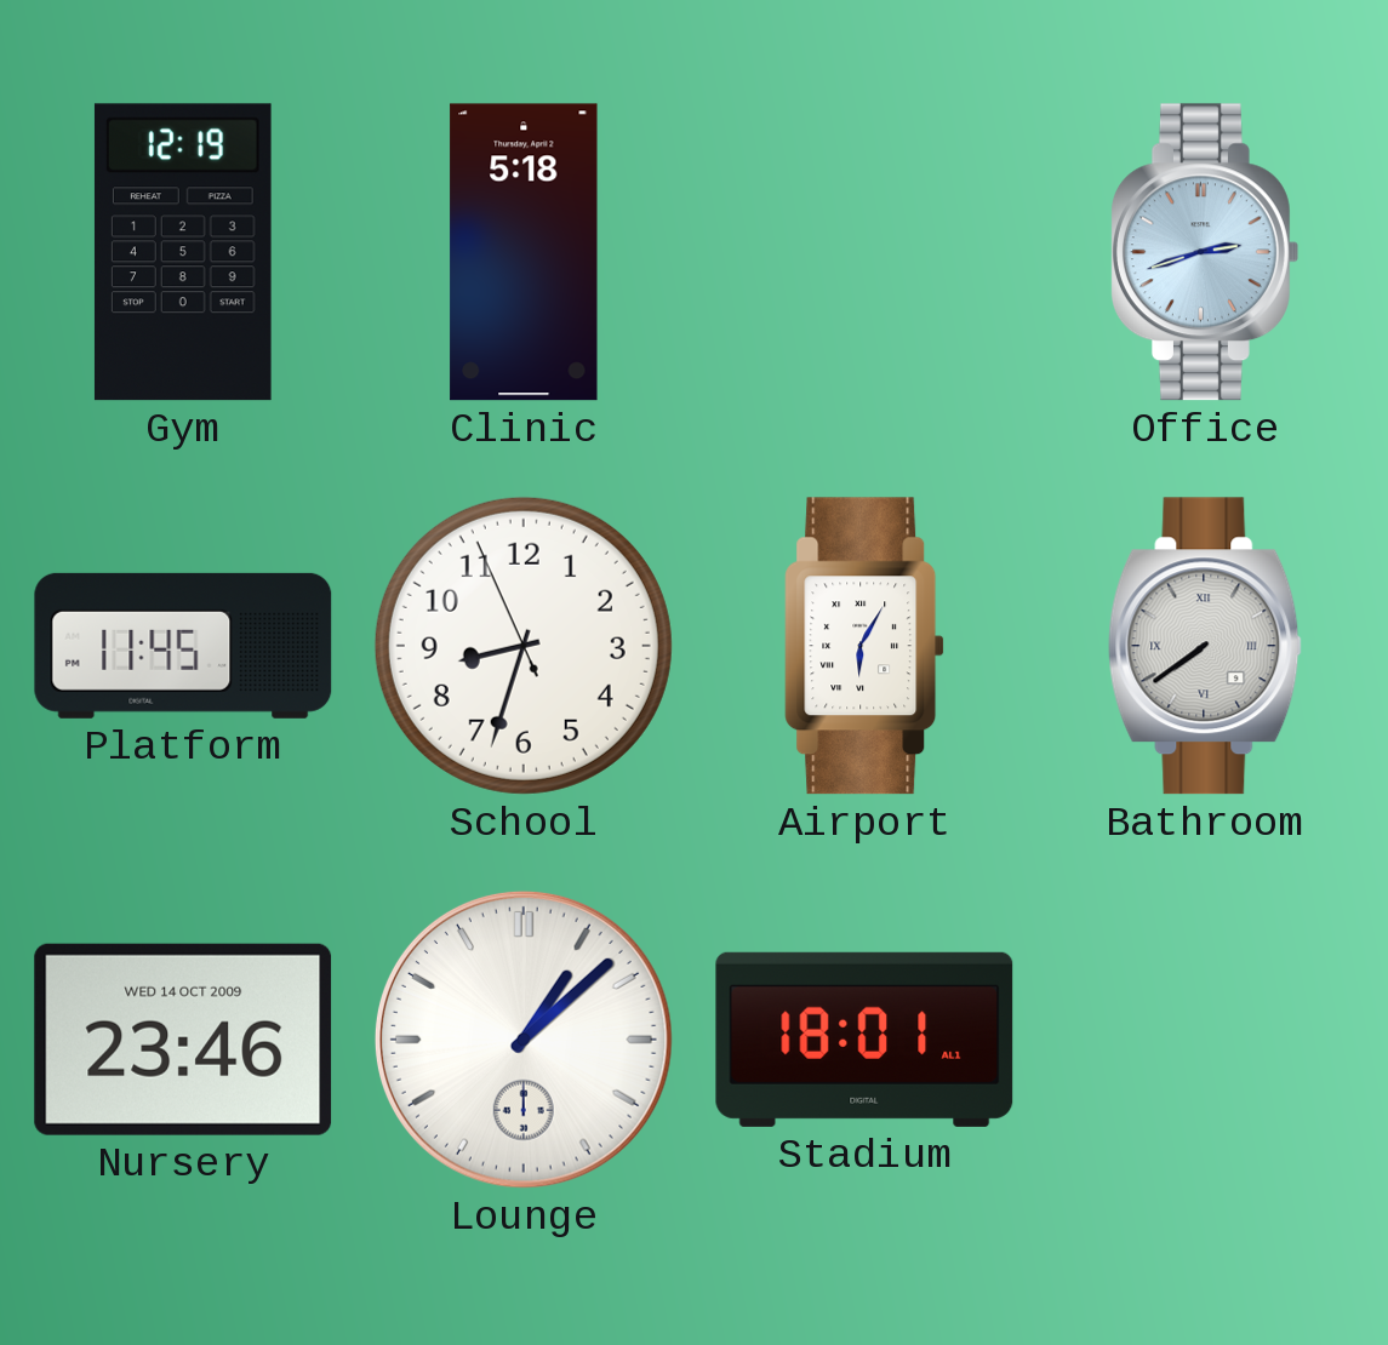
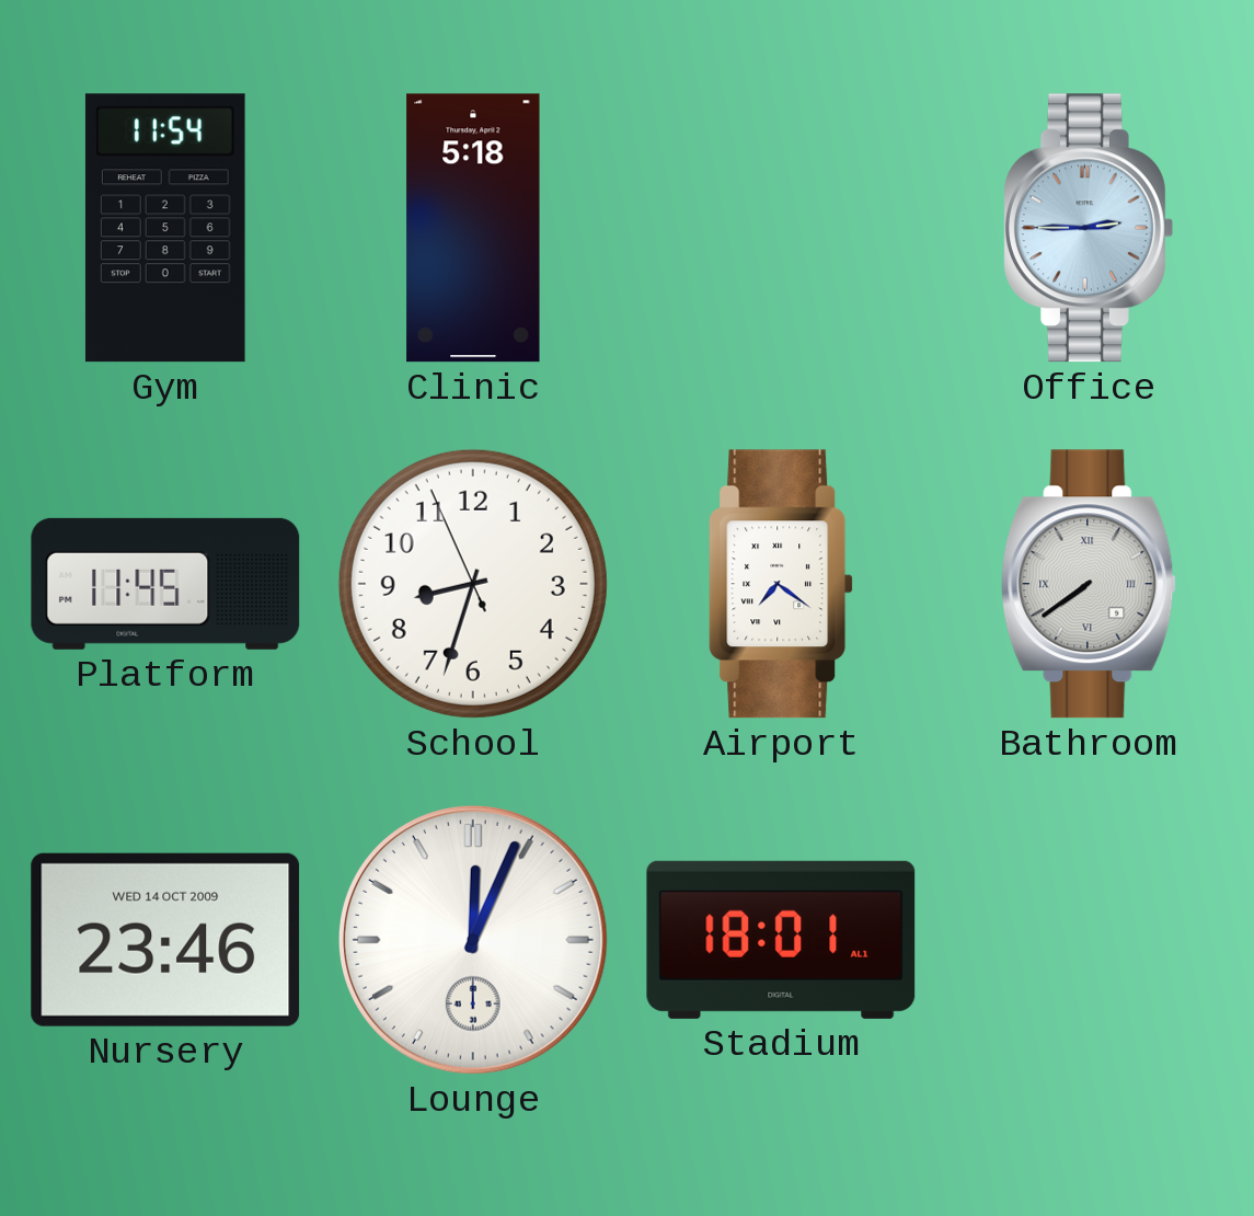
Gym: 12:19 -> 11:54 (165, 228)
Office: 2:42 -> 2:45 (1088, 228)
Airport: 6:05 -> 7:21 (781, 584)
Lounge: 1:08 -> 12:04 (473, 940)
